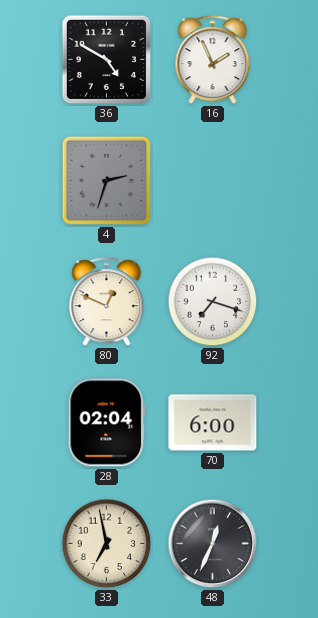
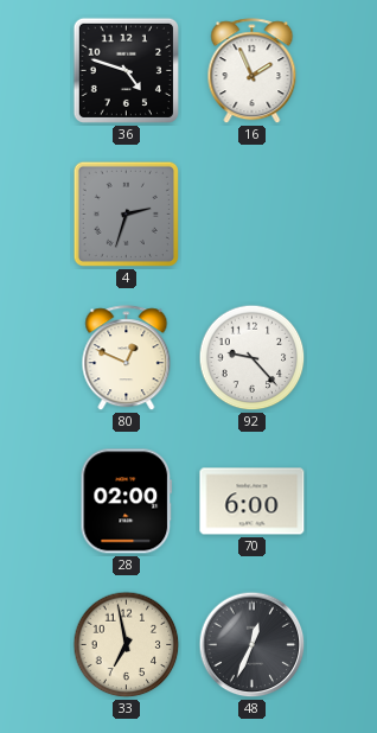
36: 4:50 -> 4:48 (126, 70)
92: 7:18 -> 9:23 (253, 358)
28: 02:04 -> 02:00 (127, 502)
